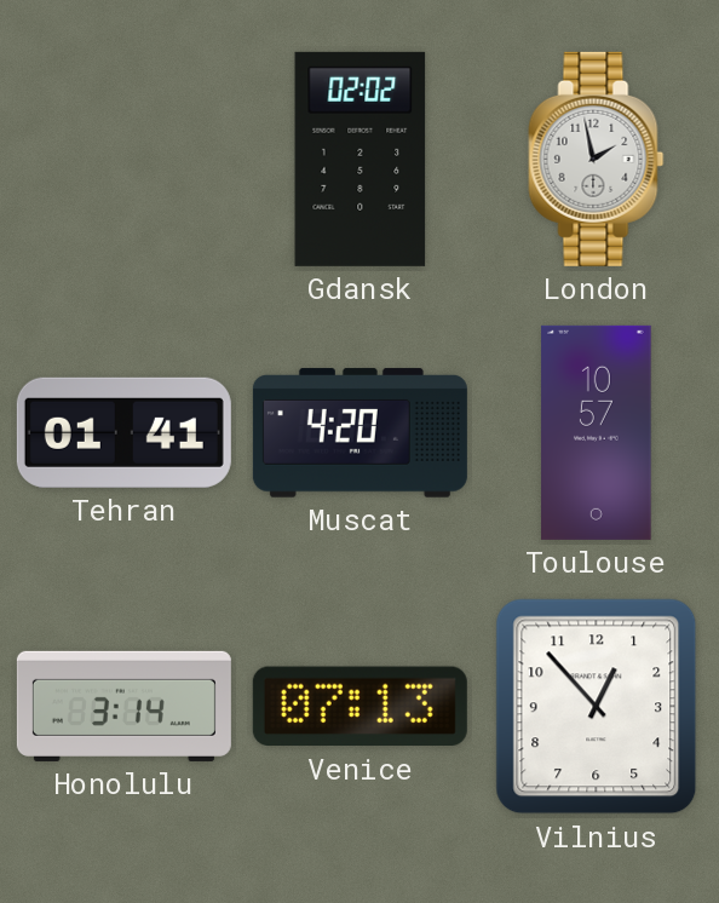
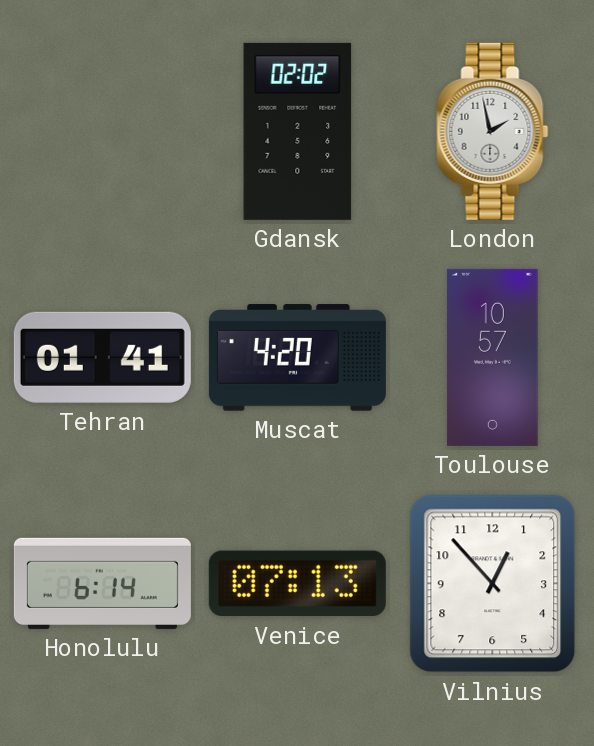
Honolulu: 3:14 -> 6:14 (102, 583)
